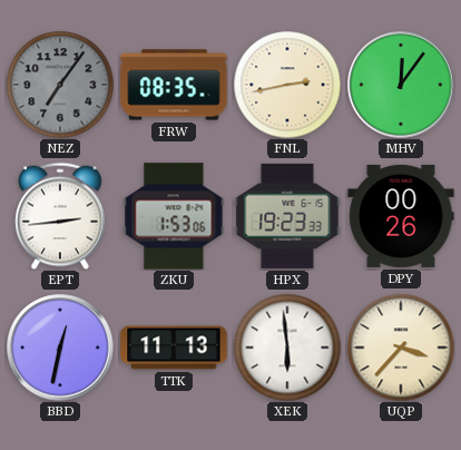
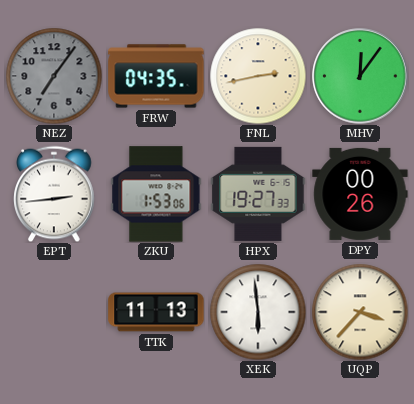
FRW: 08:35 -> 04:35 (156, 76)
HPX: 19:23 -> 19:27 (258, 194)
BBD: 12:32 -> none (60, 348)
